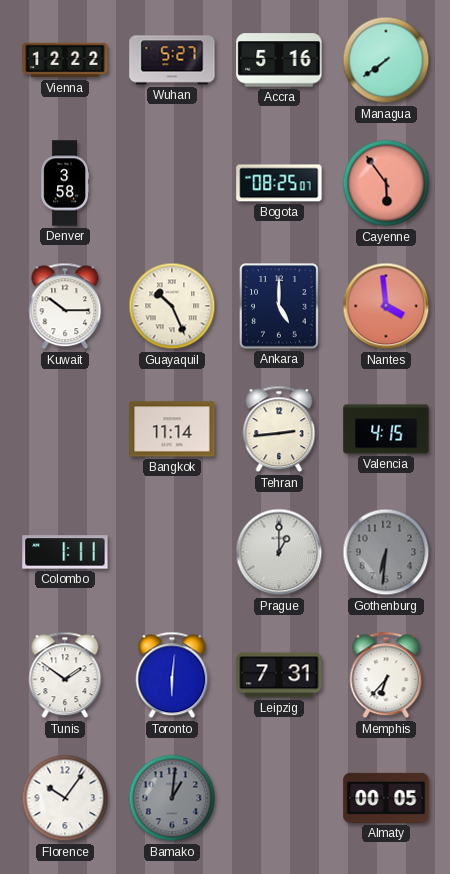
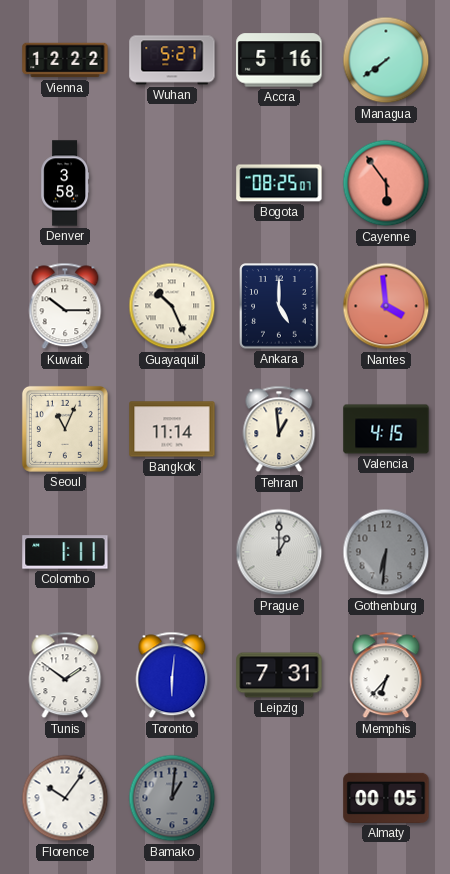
Seoul: none -> 11:04 (65, 429)
Tehran: 2:44 -> 12:59 (279, 429)
